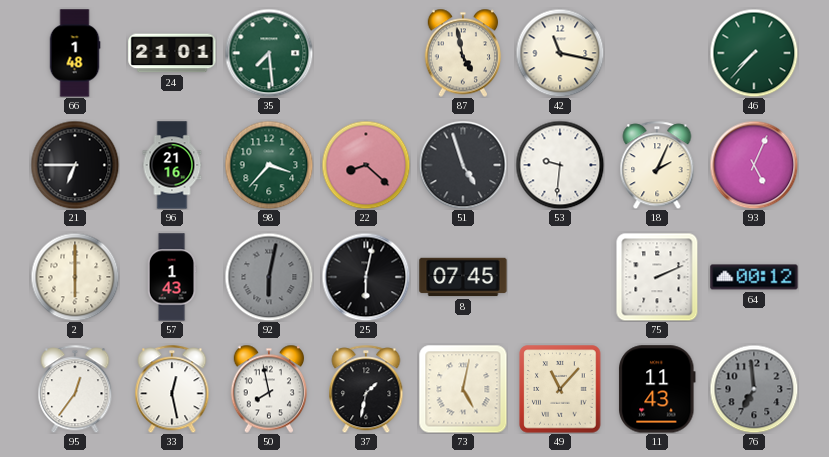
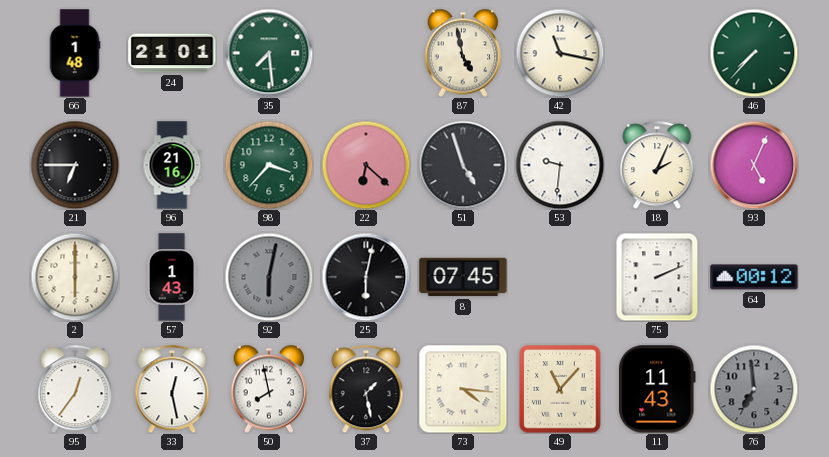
22: 8:22 -> 6:22 (366, 165)
37: 1:32 -> 1:28 (366, 389)
73: 5:02 -> 4:16 (463, 389)
